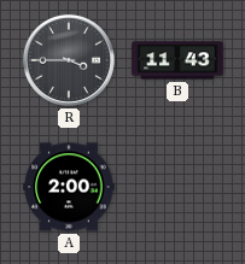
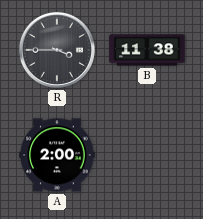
B: 11:43 -> 11:38 (147, 50)
